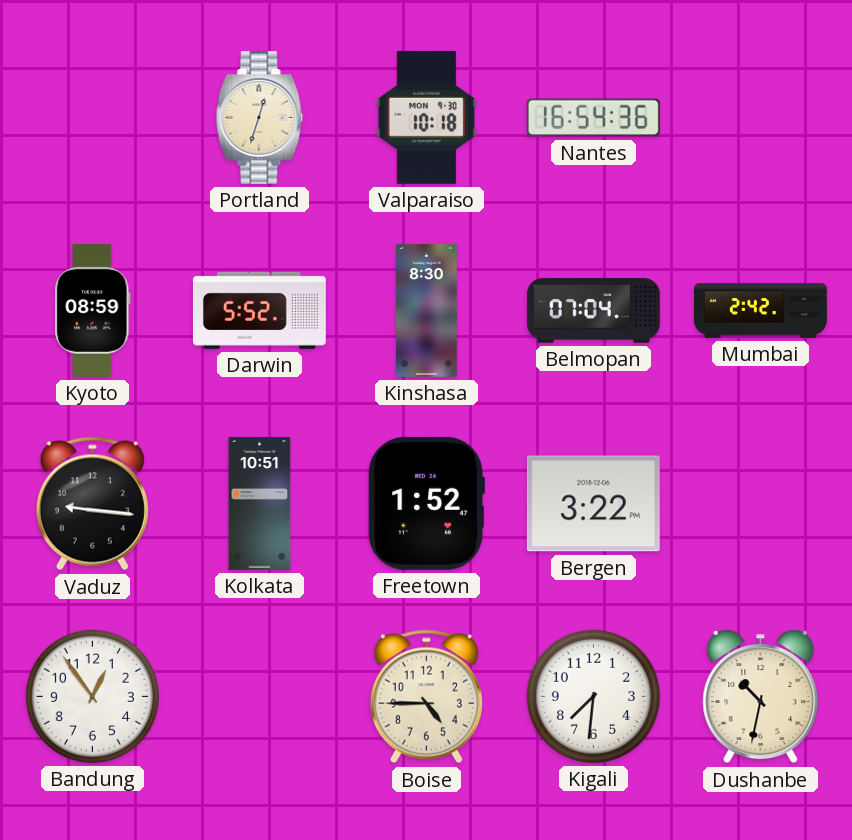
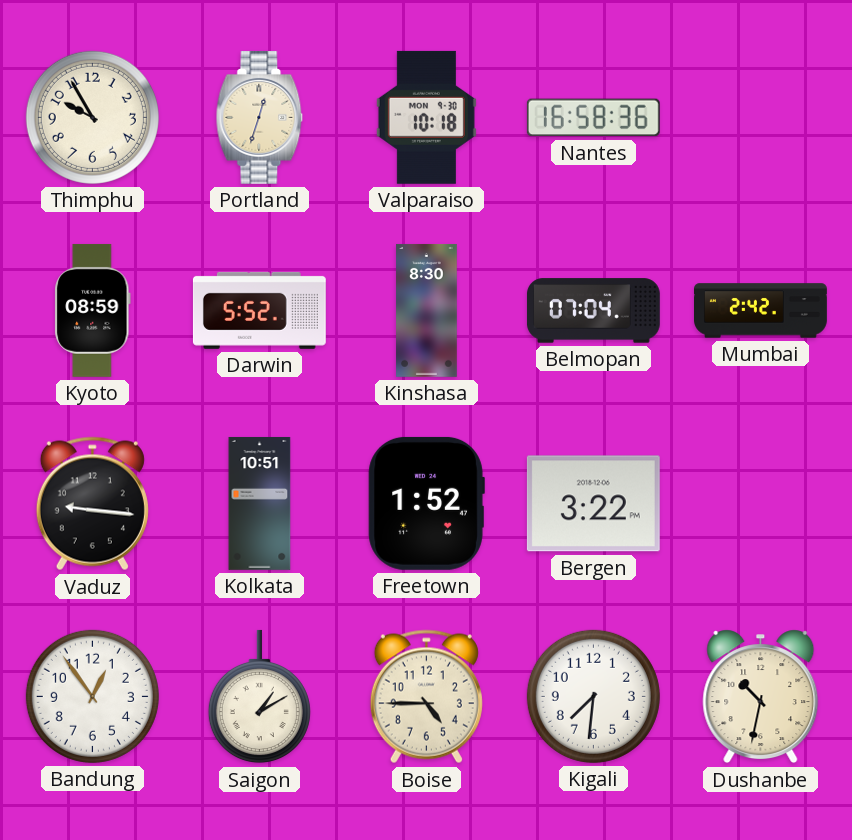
Thimphu: none -> 9:55 (92, 117)
Nantes: 16:54 -> 16:58 (593, 118)
Saigon: none -> 1:10 (259, 697)
